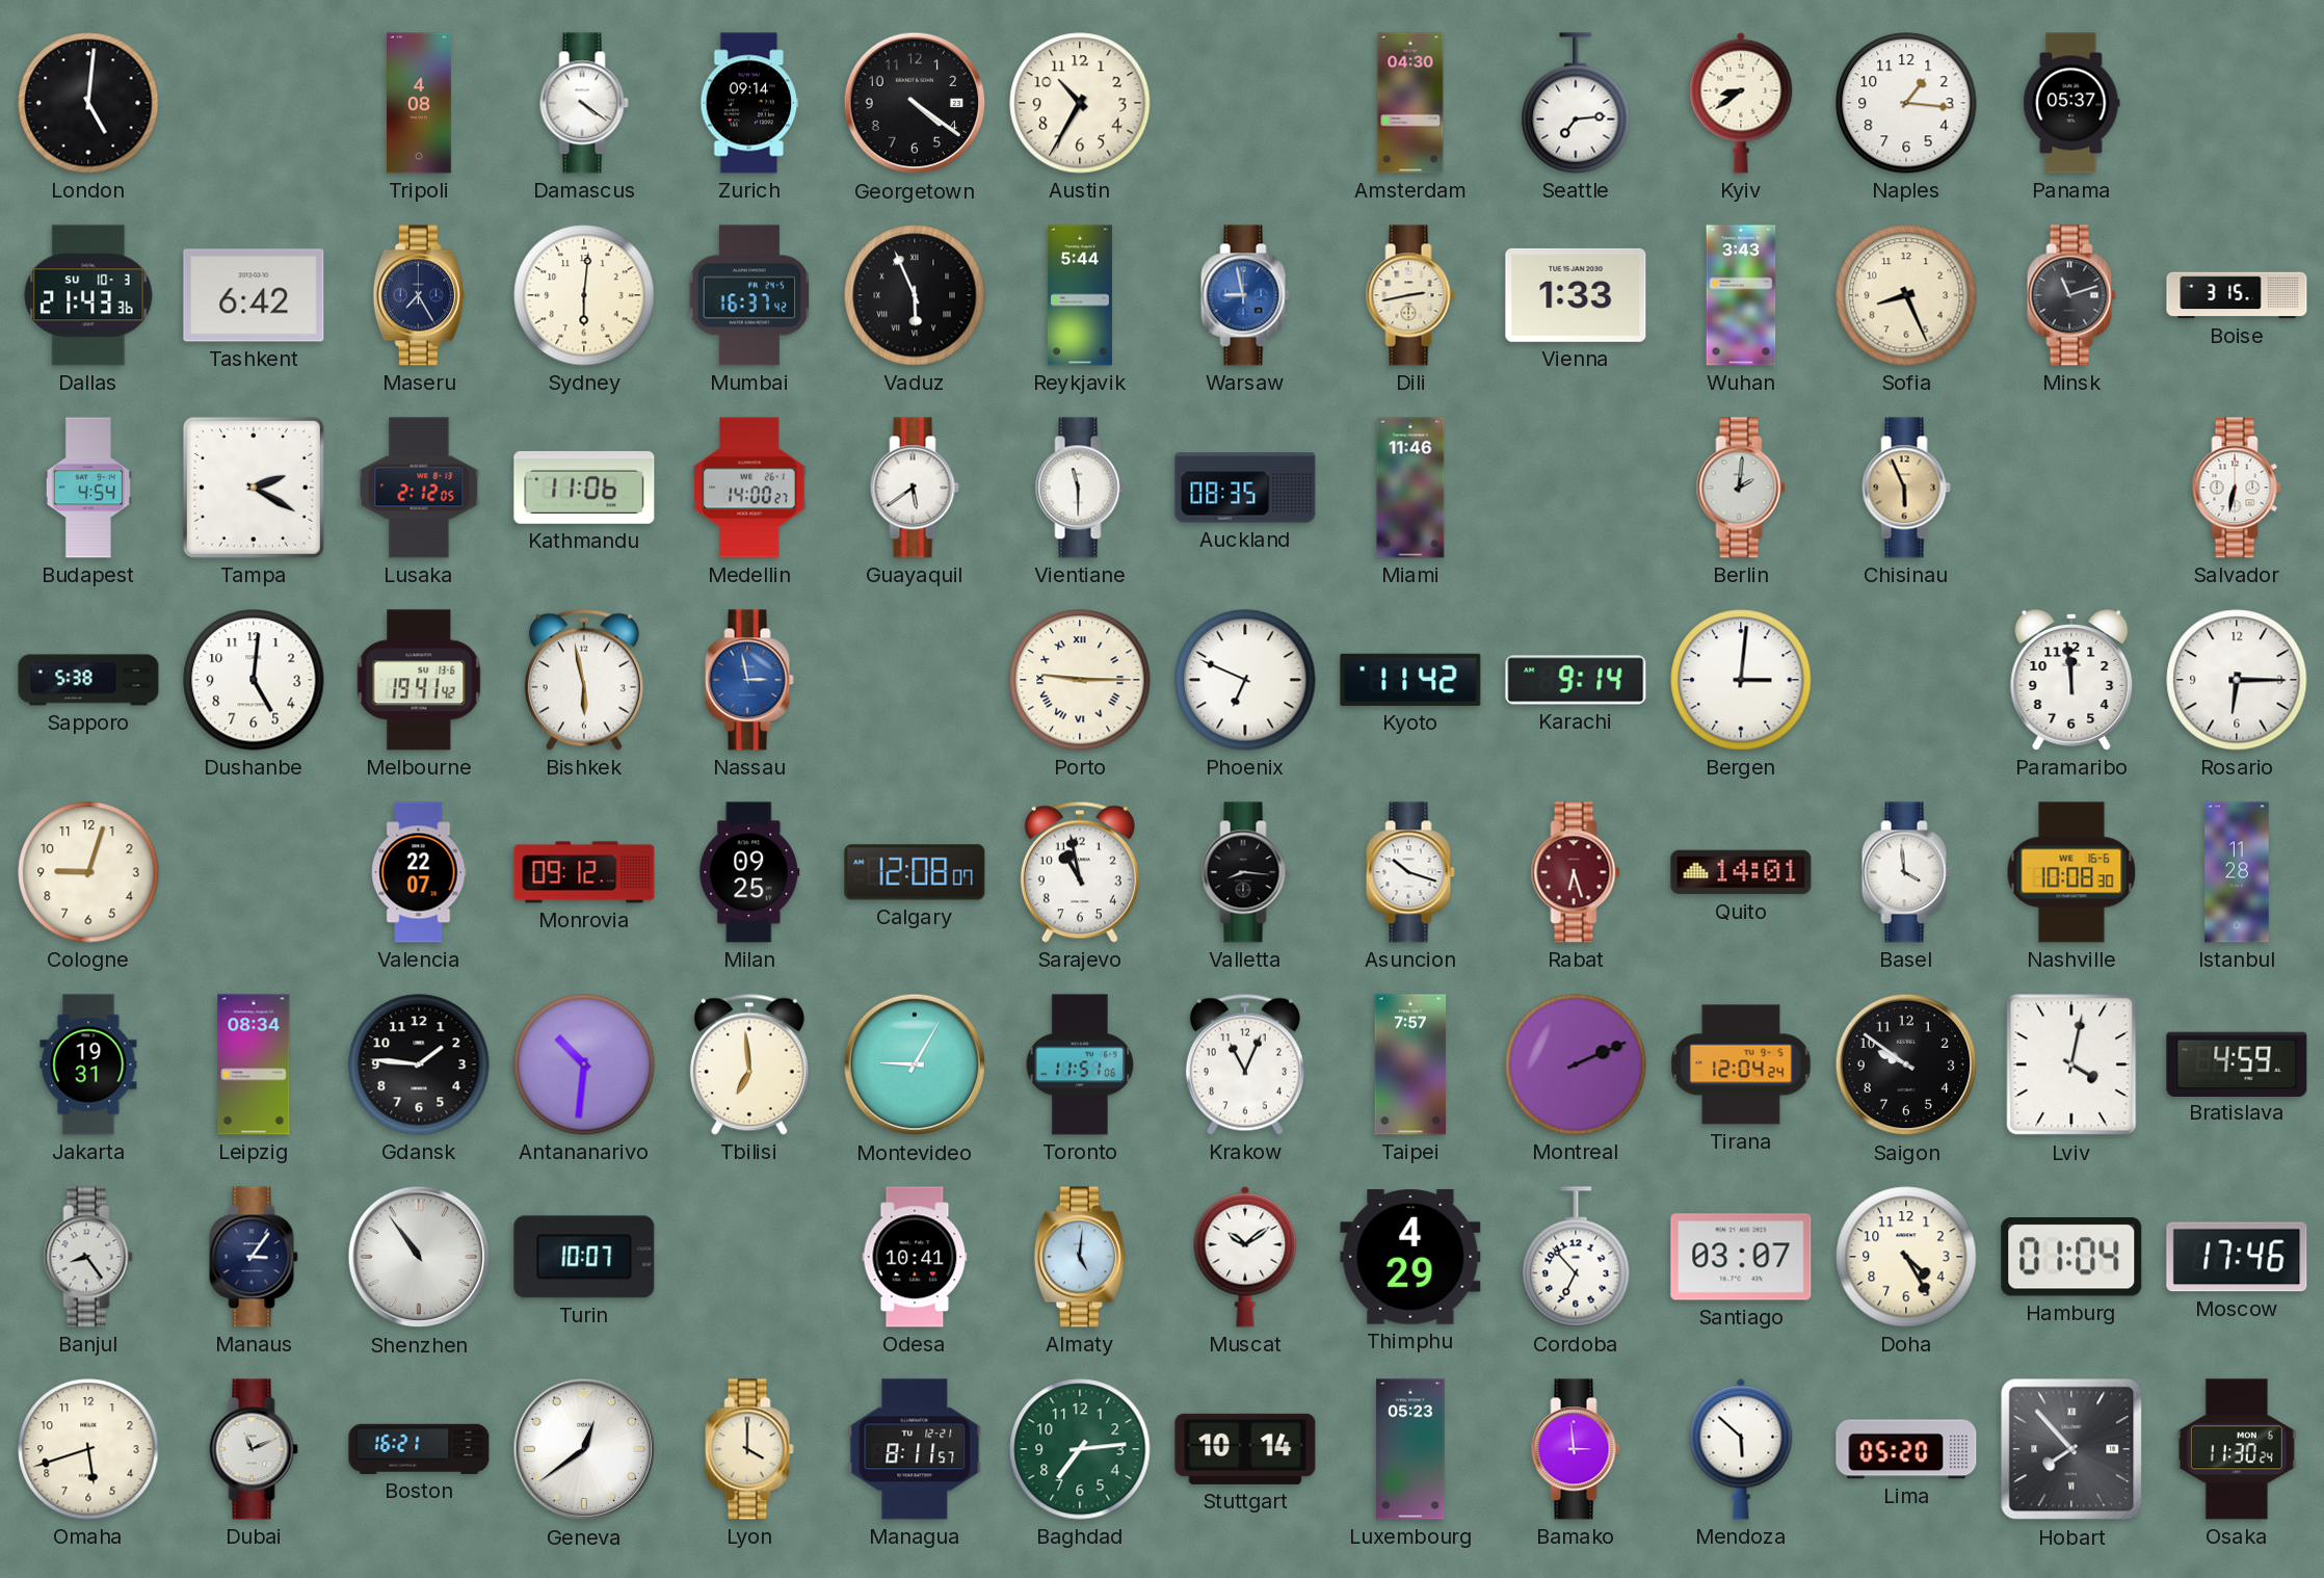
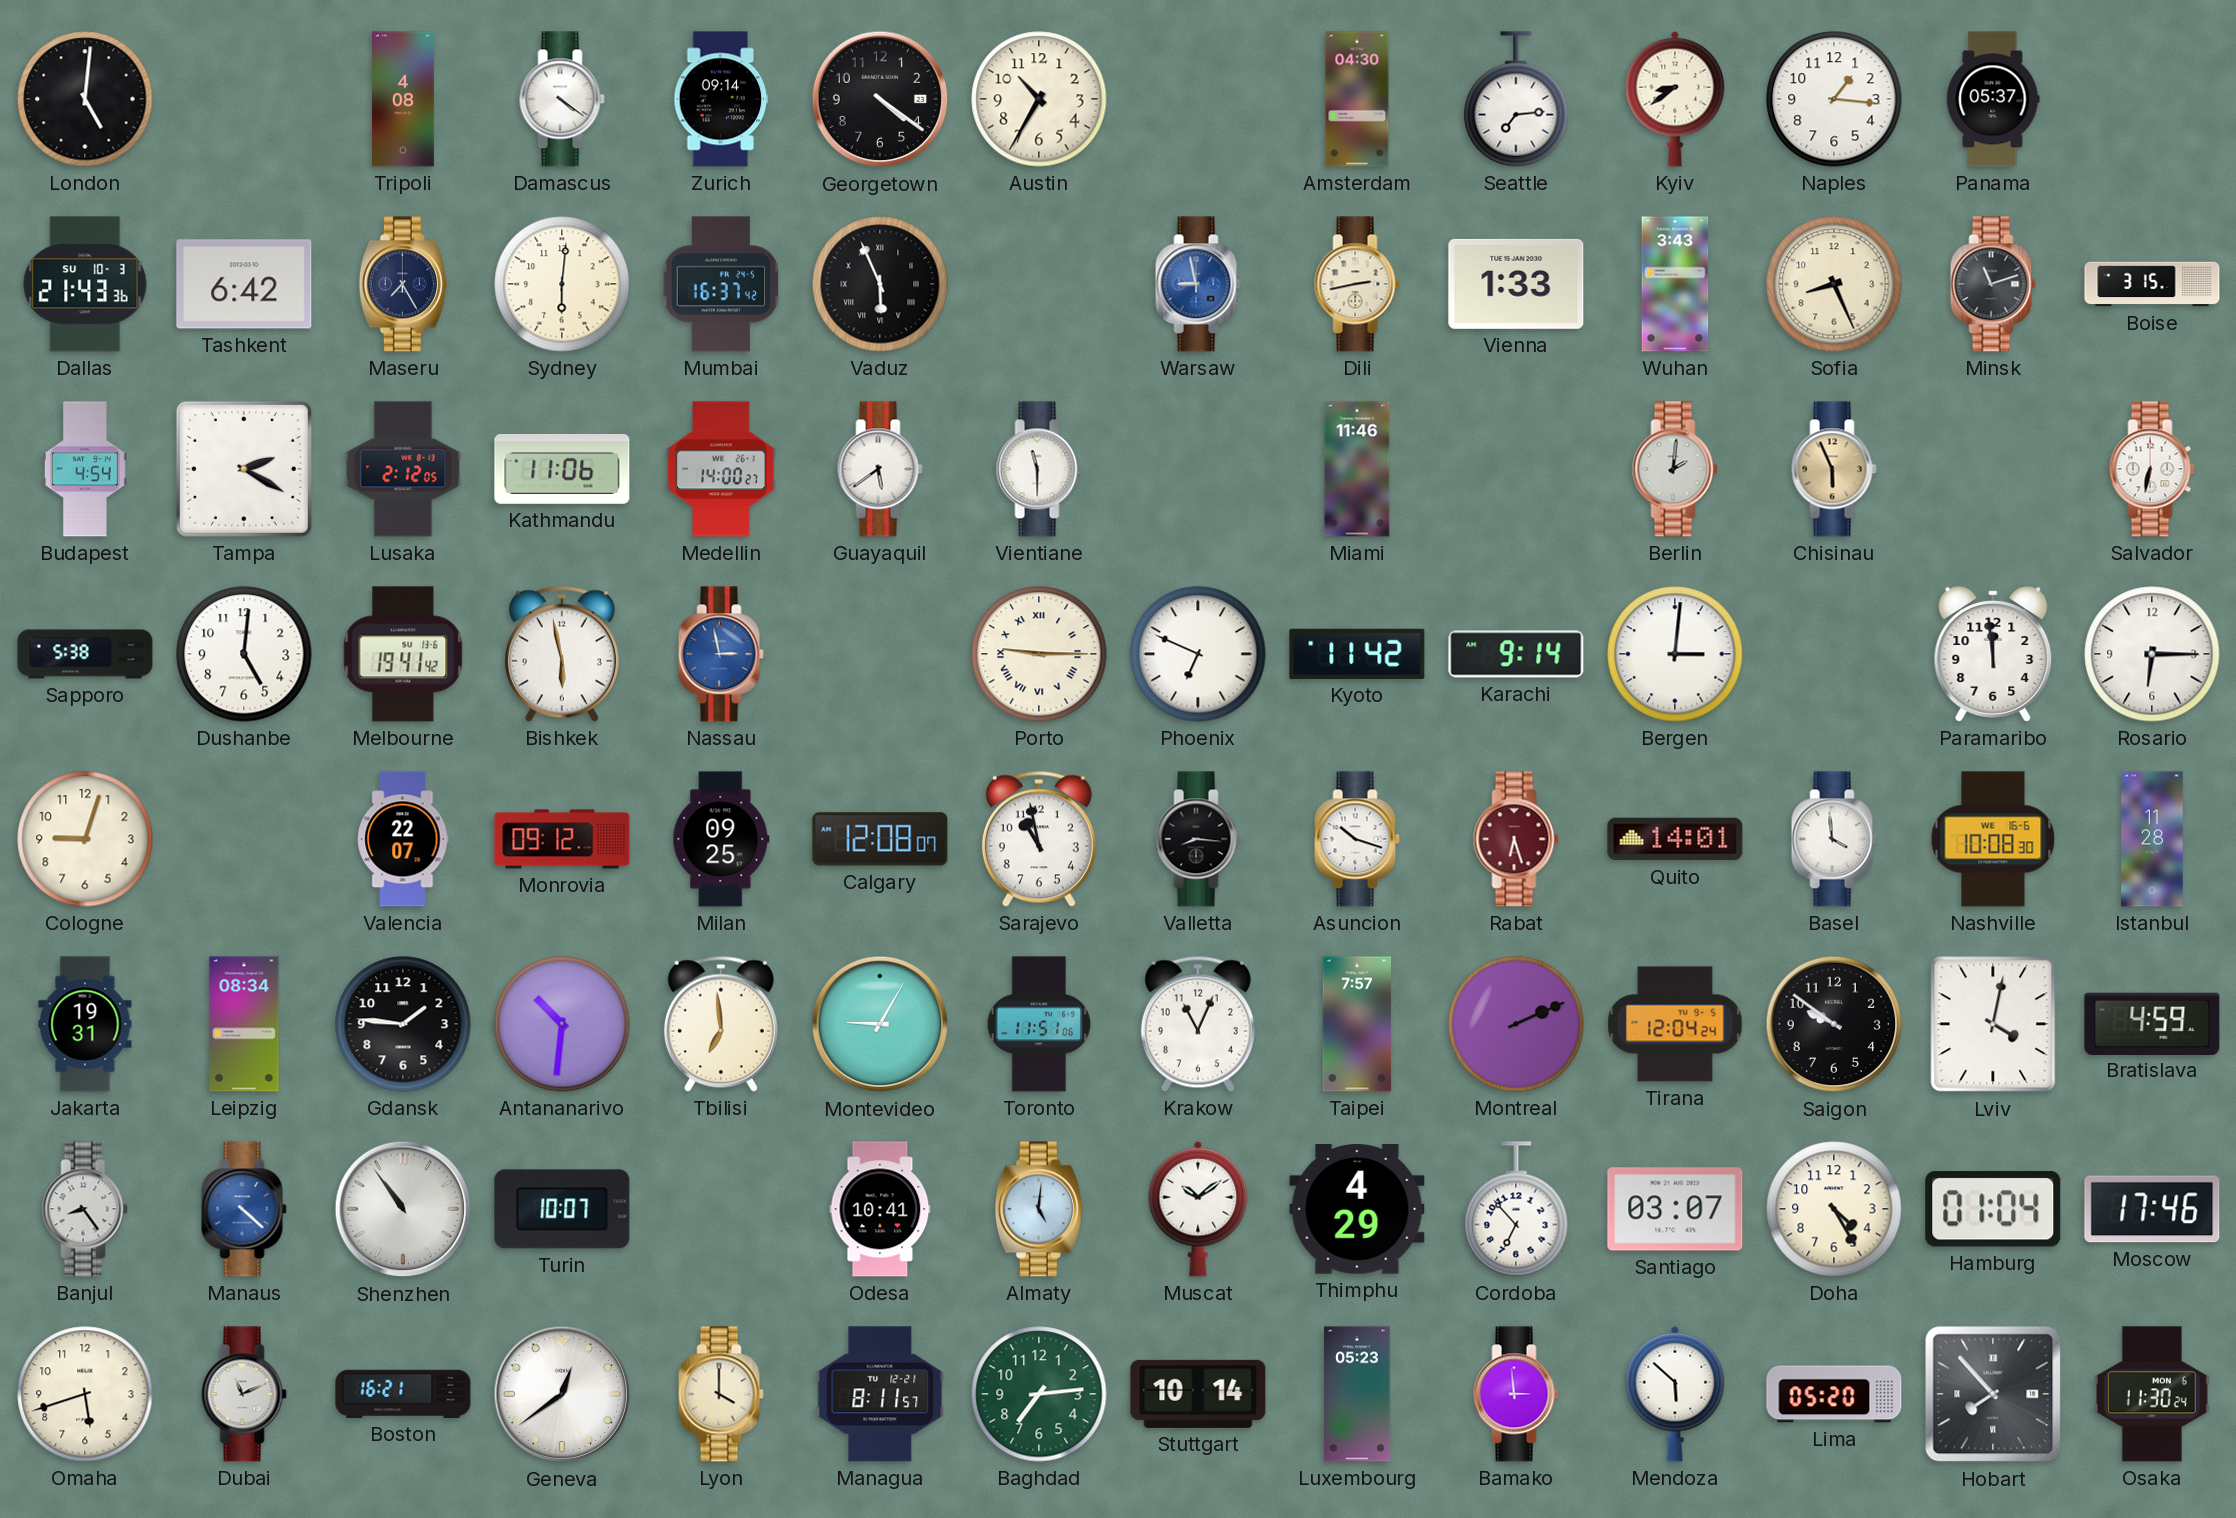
Reykjavik: 5:44 -> none (1080, 295)
Auckland: 08:35 -> none (1245, 488)
Manaus: 3:06 -> 4:22 (244, 1209)
Manaus dial: navy -> blue (244, 1209)
